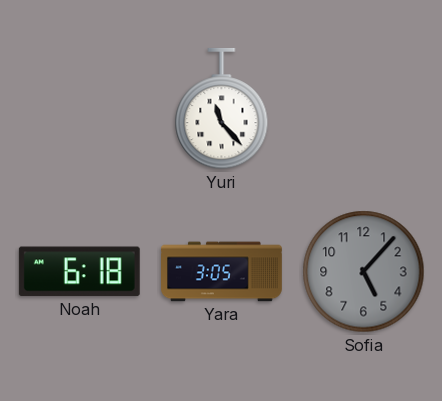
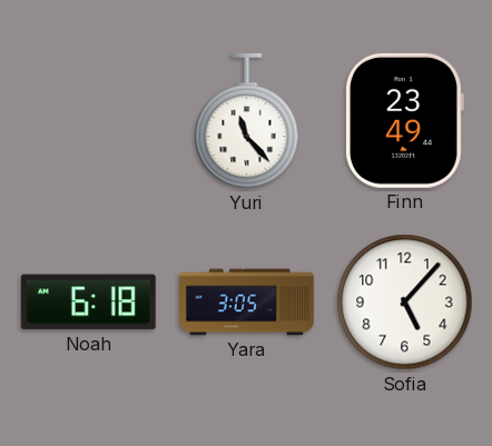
Finn: none -> 23:49 (405, 120)
Sofia dial: grey -> white (405, 303)
